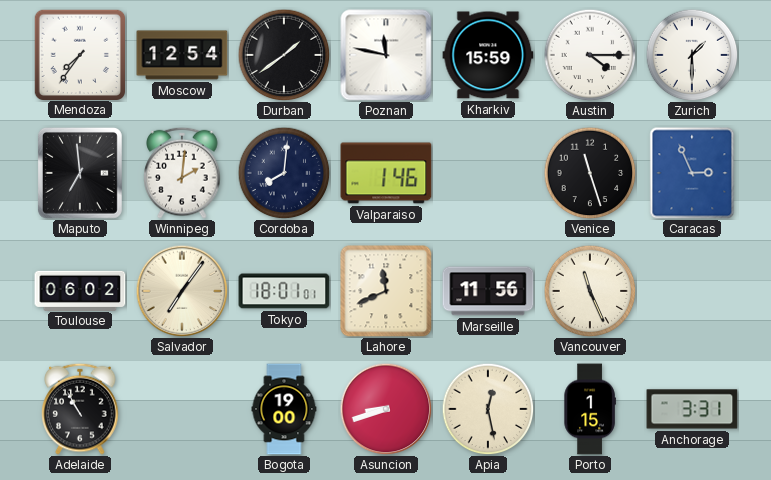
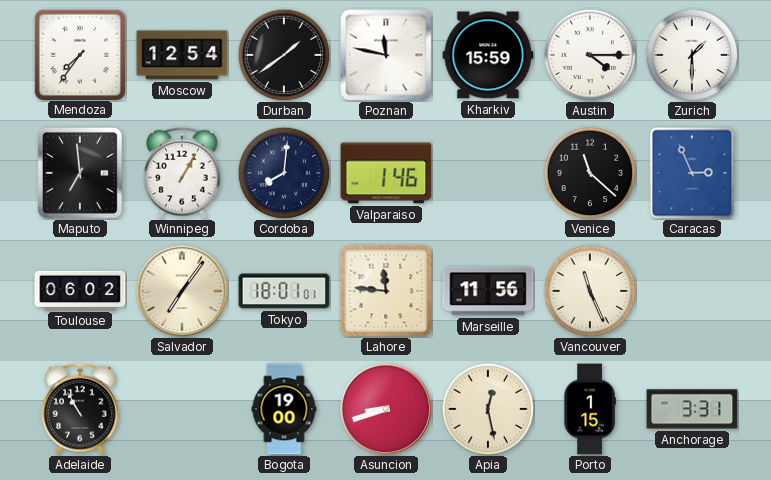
Winnipeg: 2:01 -> 1:05 (182, 173)
Venice: 11:27 -> 11:22 (590, 173)
Lahore: 11:41 -> 11:46 (386, 291)
